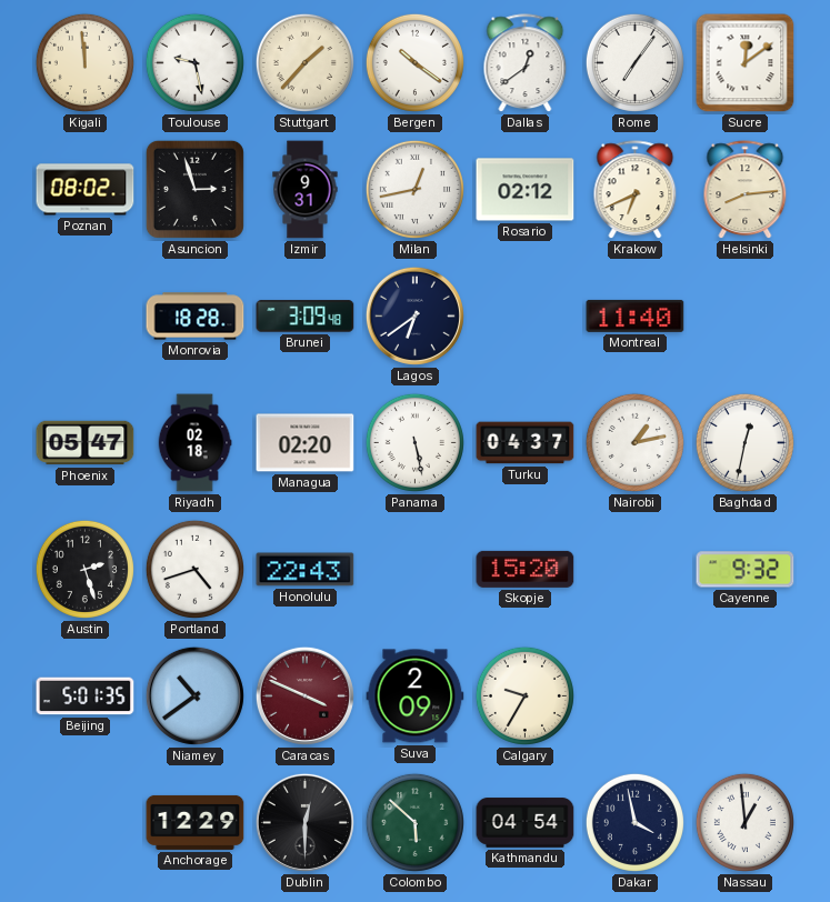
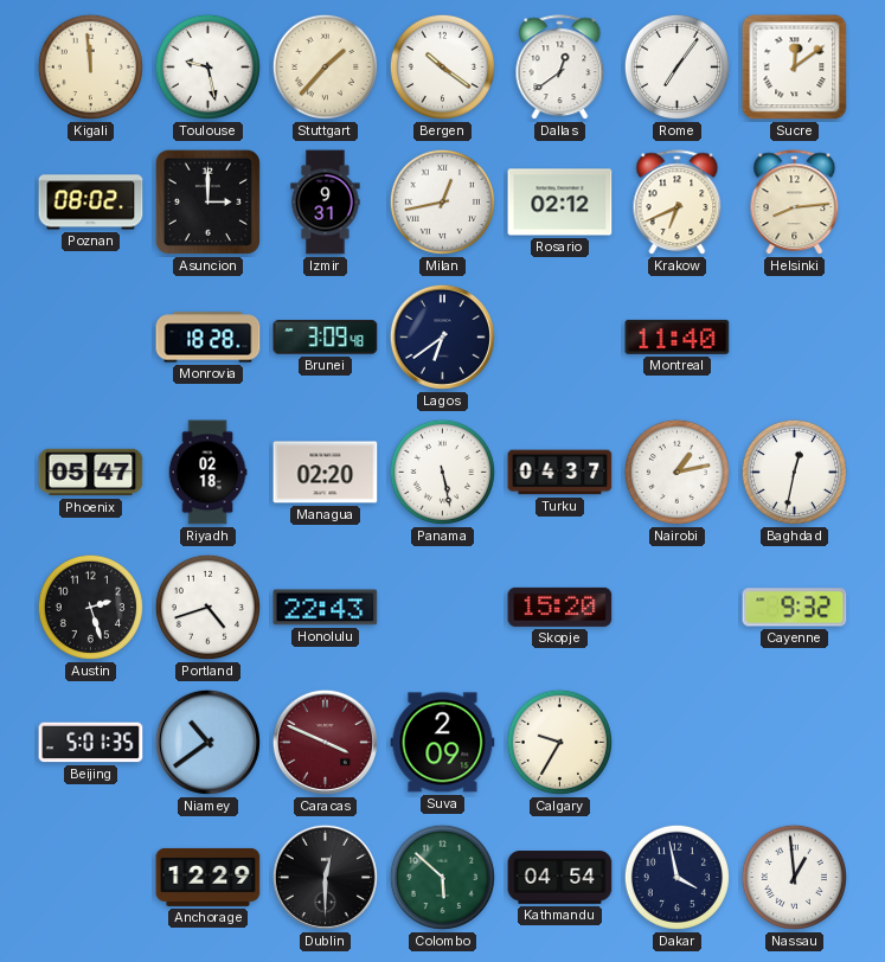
Asuncion: 2:57 -> 3:00 (207, 201)
